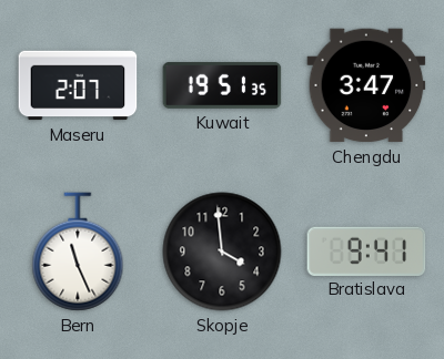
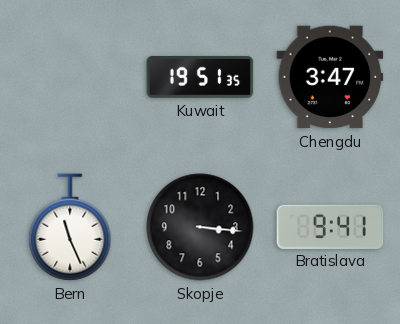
Maseru: 2:07 -> none (78, 85)
Skopje: 3:59 -> 3:16 (200, 227)
